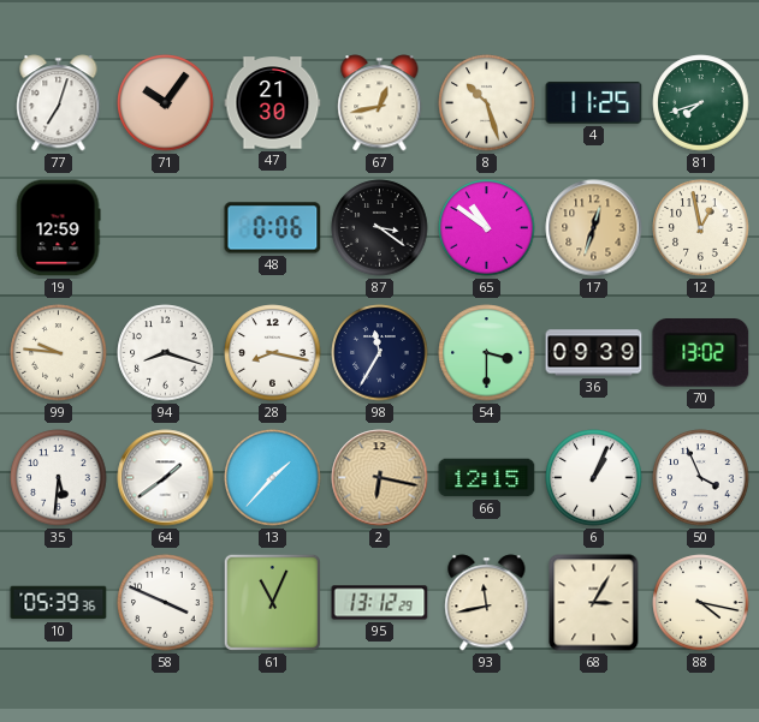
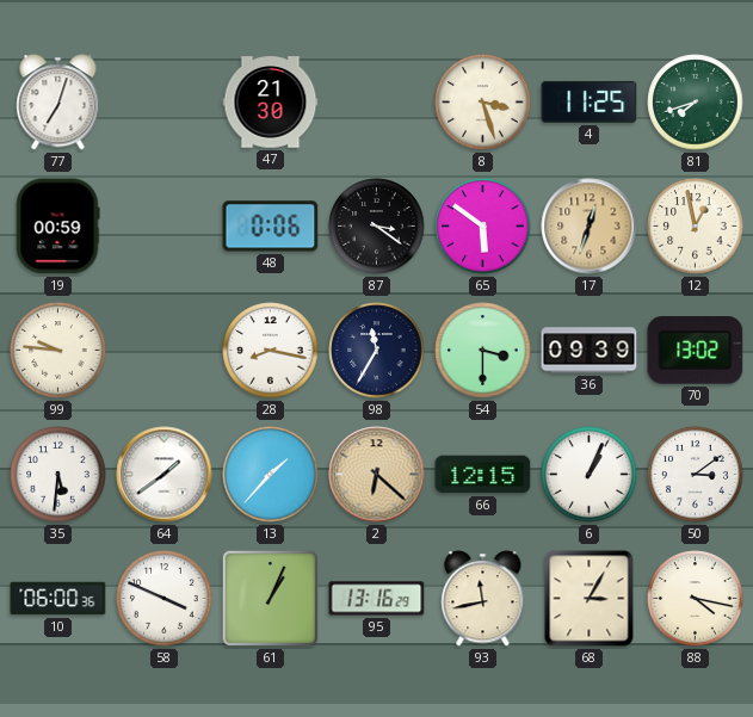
71: 10:06 -> none (166, 103)
67: 12:43 -> none (380, 103)
8: 10:27 -> 3:27 (483, 103)
19: 12:59 -> 00:59 (57, 227)
65: 10:51 -> 5:51 (483, 227)
94: 8:18 -> none (166, 353)
2: 6:17 -> 6:22 (377, 475)
50: 3:56 -> 3:09 (696, 475)
10: 05:39 -> 06:00 (58, 599)
61: 11:04 -> 1:04 (270, 598)
95: 13:12 -> 13:16 (377, 599)
